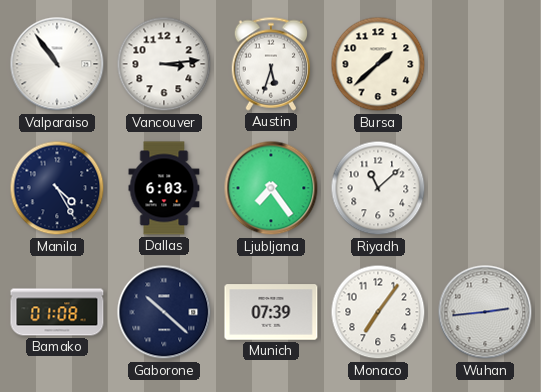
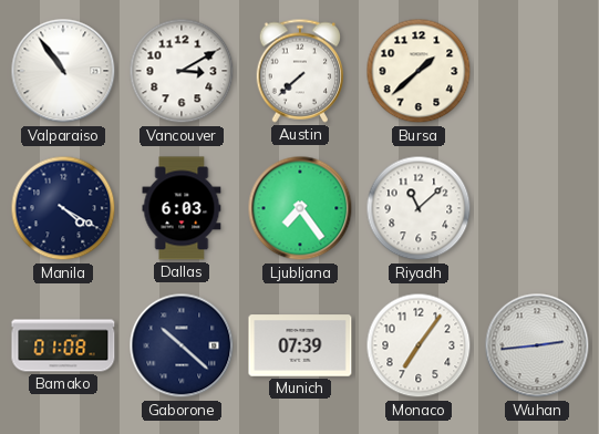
Vancouver: 3:14 -> 3:10 (182, 71)
Austin: 5:33 -> 7:38 (299, 71)
Manila: 4:25 -> 4:20 (63, 208)
